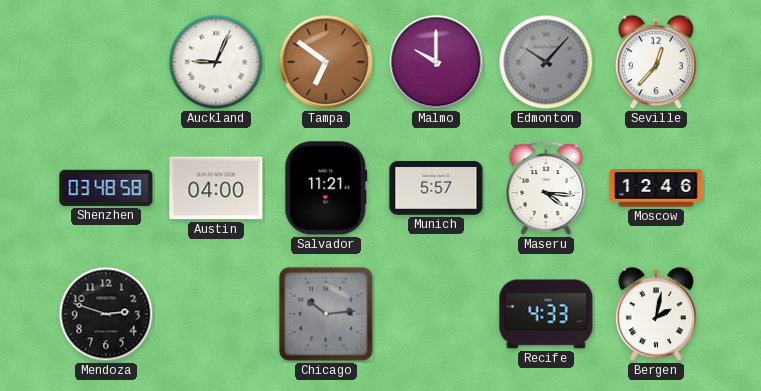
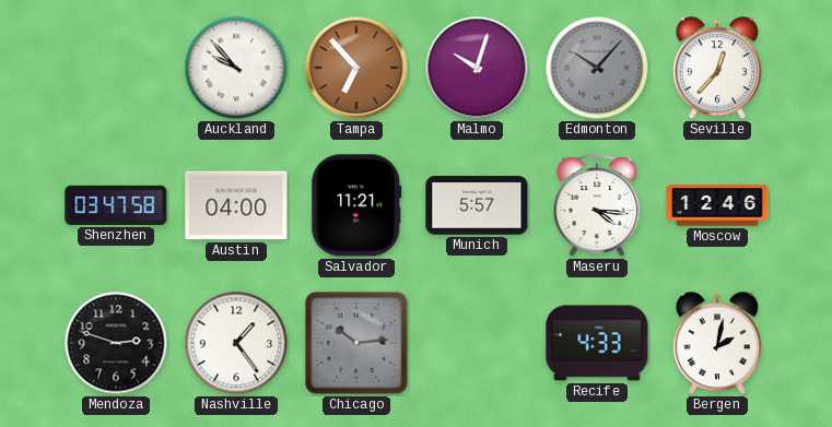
Auckland: 9:04 -> 9:53 (236, 68)
Tampa: 6:51 -> 6:53 (356, 68)
Malmo: 10:00 -> 10:03 (477, 68)
Shenzhen: 03:48 -> 03:47 (116, 205)
Nashville: none -> 1:24 (236, 343)
